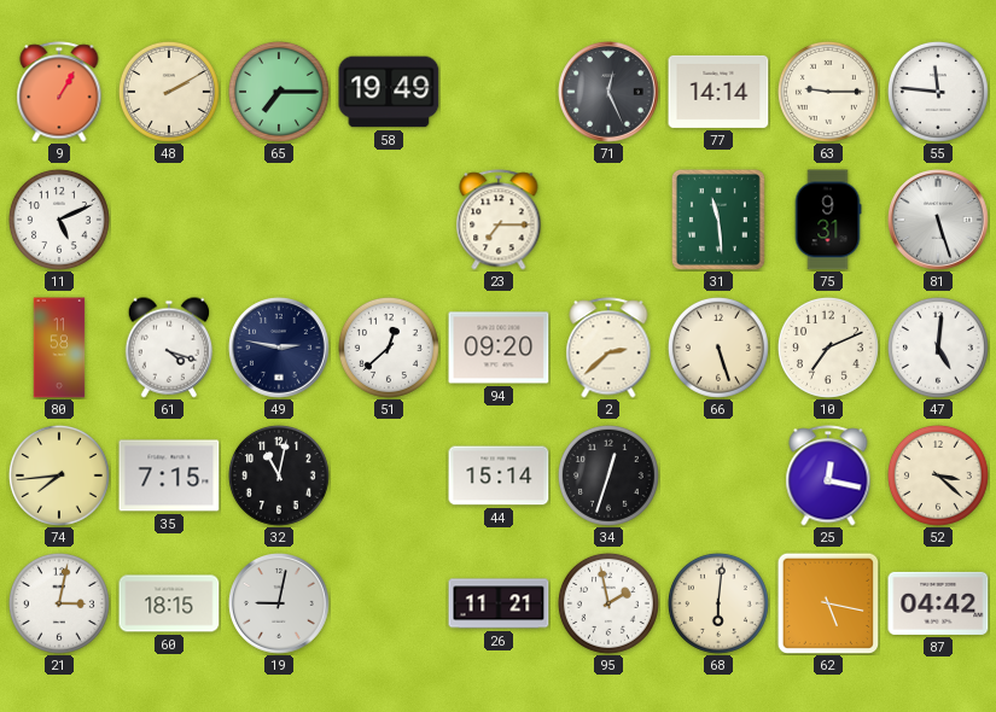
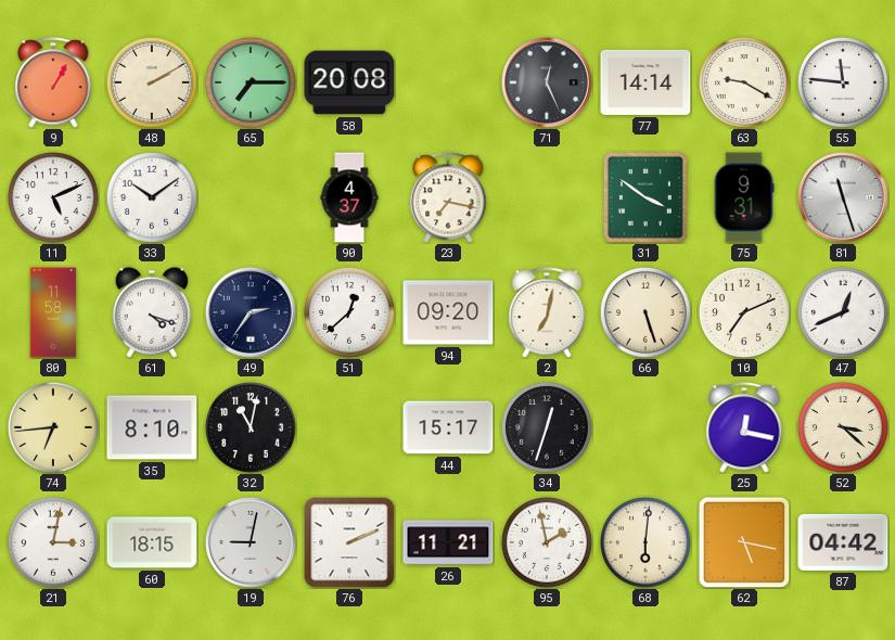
58: 19:49 -> 20:08 (349, 82)
63: 9:15 -> 9:20 (744, 82)
33: none -> 10:09 (152, 197)
90: none -> 4:37 (349, 197)
23: 7:15 -> 7:17 (448, 197)
31: 11:29 -> 3:51 (645, 197)
81: 5:27 -> 11:27 (843, 197)
49: 2:47 -> 2:36 (251, 312)
2: 2:38 -> 7:02 (547, 312)
47: 5:01 -> 12:41 (843, 312)
74: 7:44 -> 6:44 (53, 427)
35: 7:15 -> 8:10 (152, 427)
44: 15:14 -> 15:17 (448, 427)
76: none -> 2:11 (349, 542)
